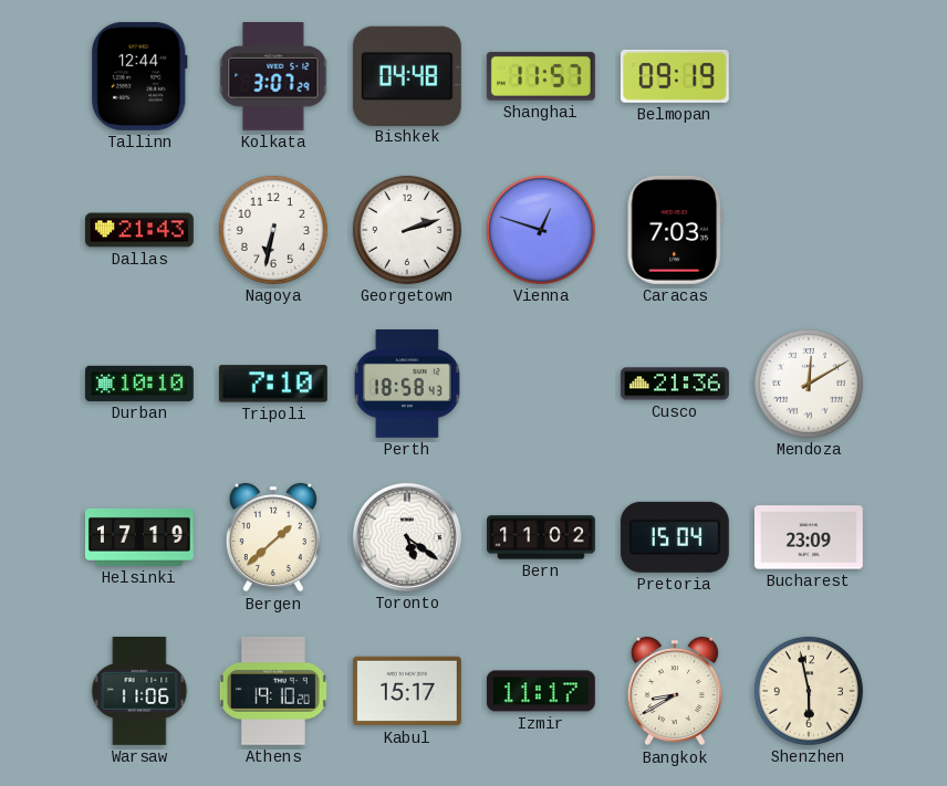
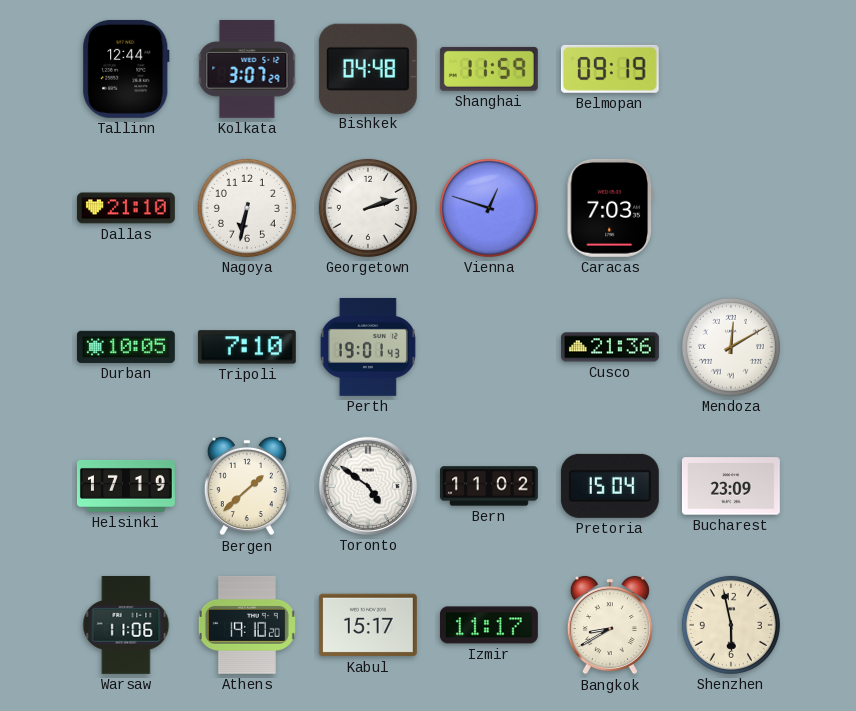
Shanghai: 11:57 -> 11:59 (489, 69)
Dallas: 21:43 -> 21:10 (126, 208)
Durban: 10:10 -> 10:05 (126, 347)
Perth: 18:58 -> 19:01 (368, 347)
Toronto: 5:21 -> 4:51 (368, 486)
